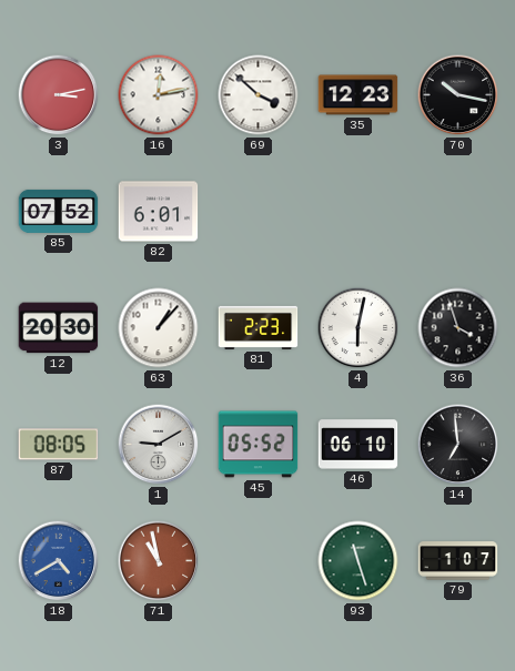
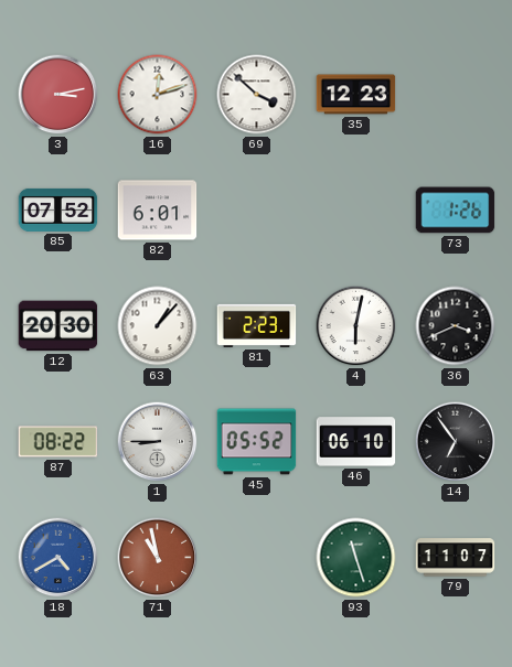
16: 12:13 -> 12:12 (158, 95)
70: 10:17 -> none (458, 95)
73: none -> 1:26 (456, 211)
36: 3:57 -> 3:41 (456, 326)
87: 08:05 -> 08:22 (58, 442)
1: 9:10 -> 8:45 (158, 442)
14: 6:59 -> 6:54 (456, 442)
79: 1:07 -> 11:07 (456, 558)
